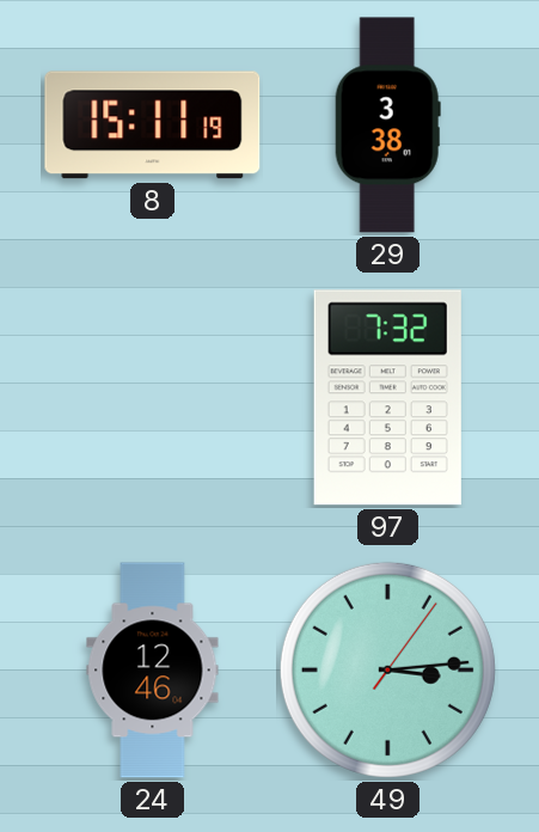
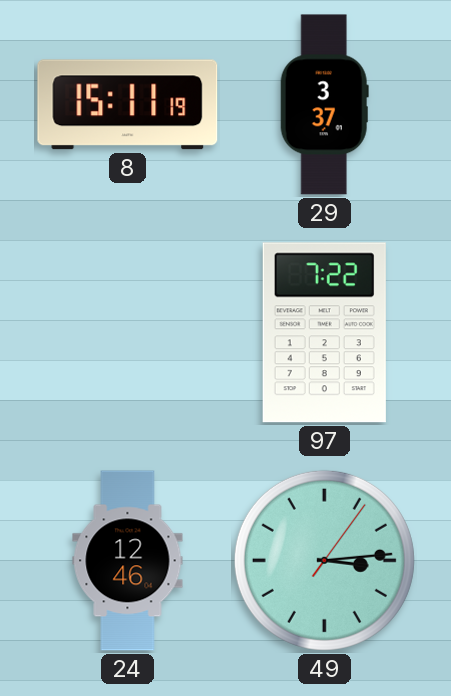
29: 3:38 -> 3:37 (324, 105)
97: 7:32 -> 7:22 (324, 333)
